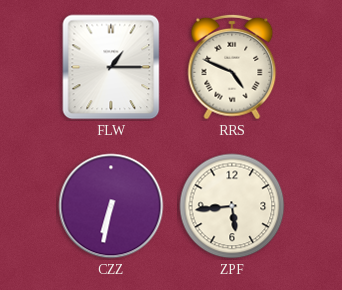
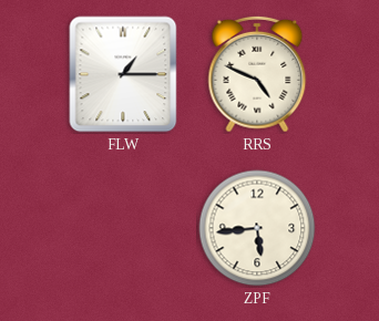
CZZ: 6:32 -> none (111, 206)
